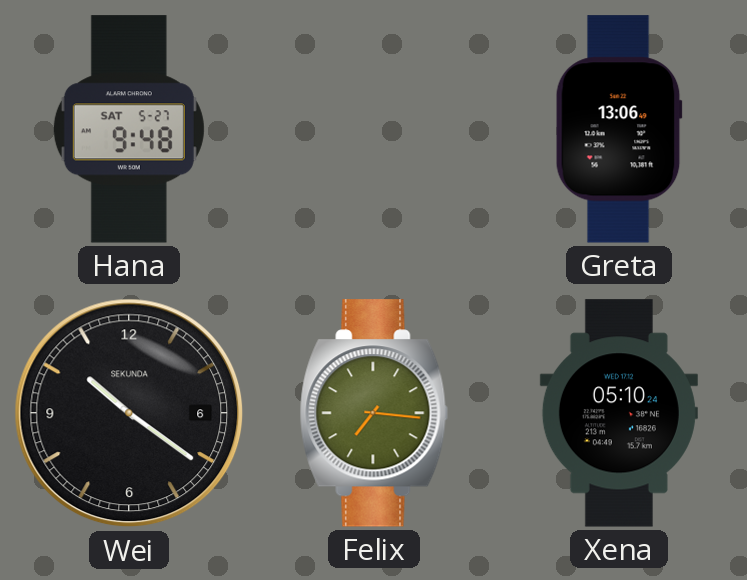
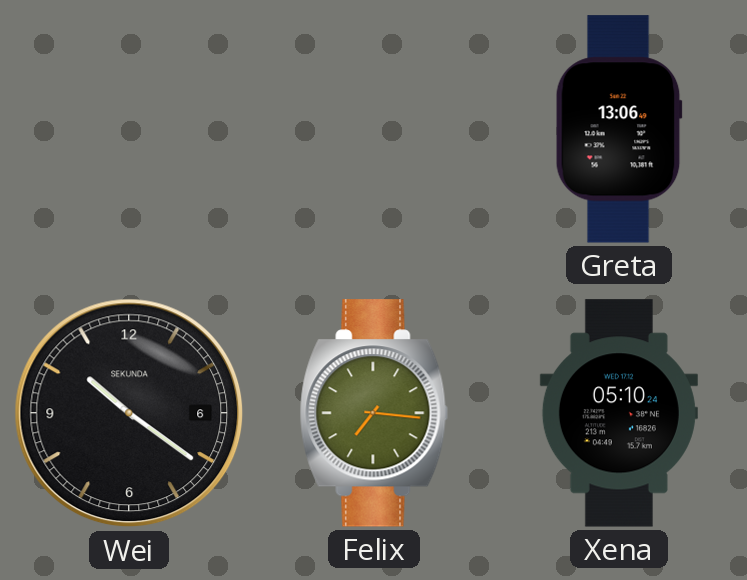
Hana: 9:48 -> none (129, 129)
